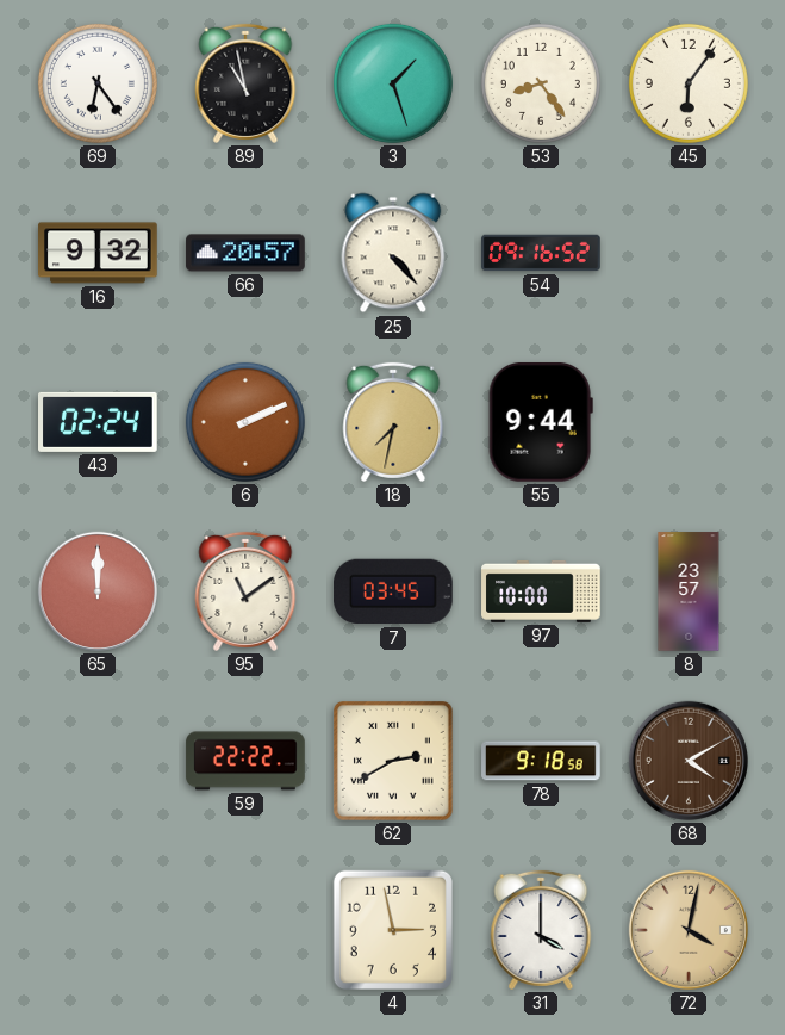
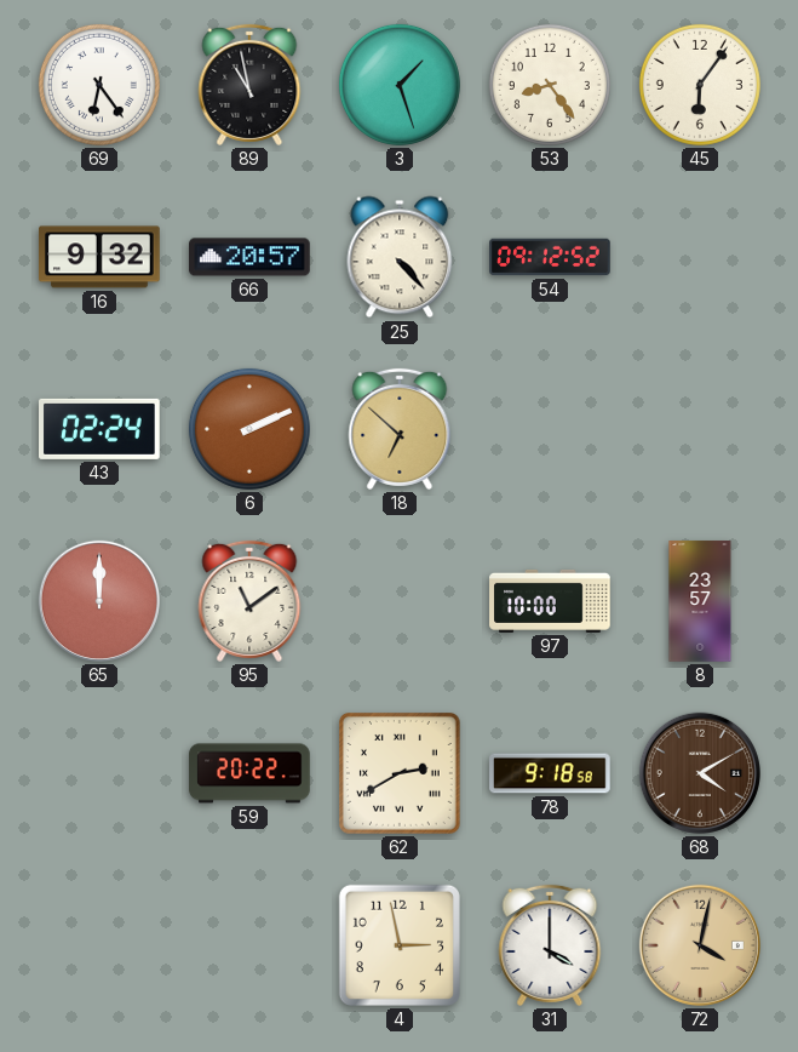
54: 09:16 -> 09:12 (550, 257)
18: 7:32 -> 6:52 (400, 429)
55: 9:44 -> none (541, 422)
7: 03:45 -> none (394, 591)
59: 22:22 -> 20:22 (249, 773)
